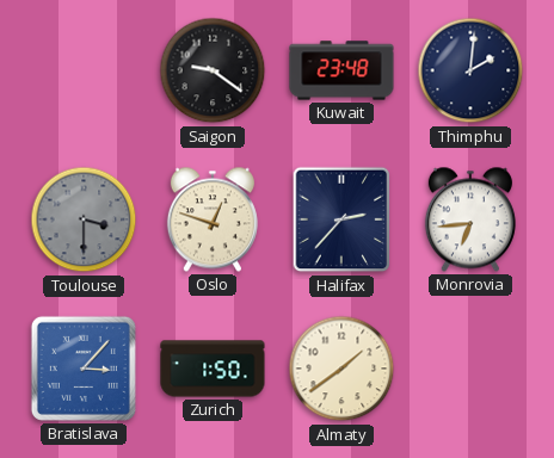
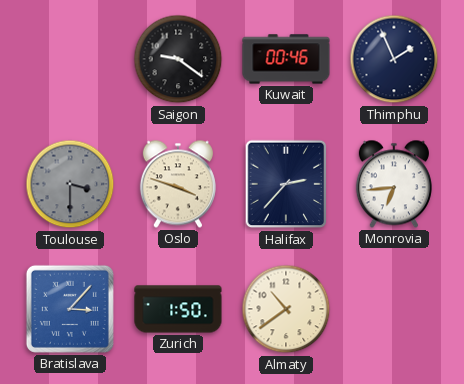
Kuwait: 23:48 -> 00:46 (286, 59)
Thimphu: 2:01 -> 1:56 (394, 59)
Oslo: 12:48 -> 3:48 (178, 184)
Almaty: 1:39 -> 10:39 (286, 309)
